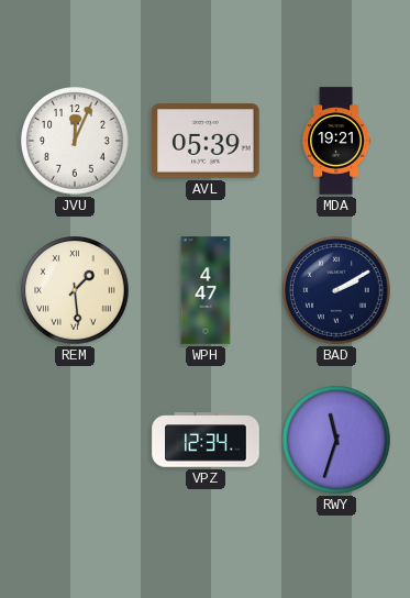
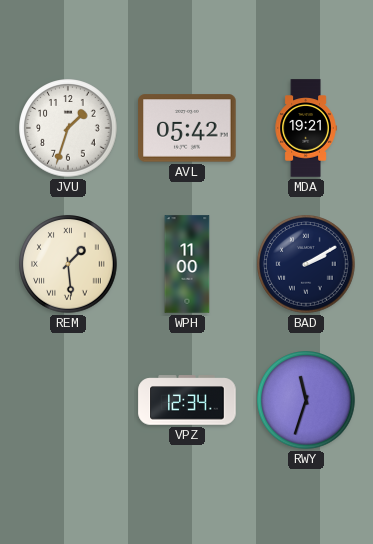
JVU: 12:04 -> 1:33 (68, 128)
AVL: 05:39 -> 05:42 (187, 128)
WPH: 4:47 -> 11:00 (187, 264)
